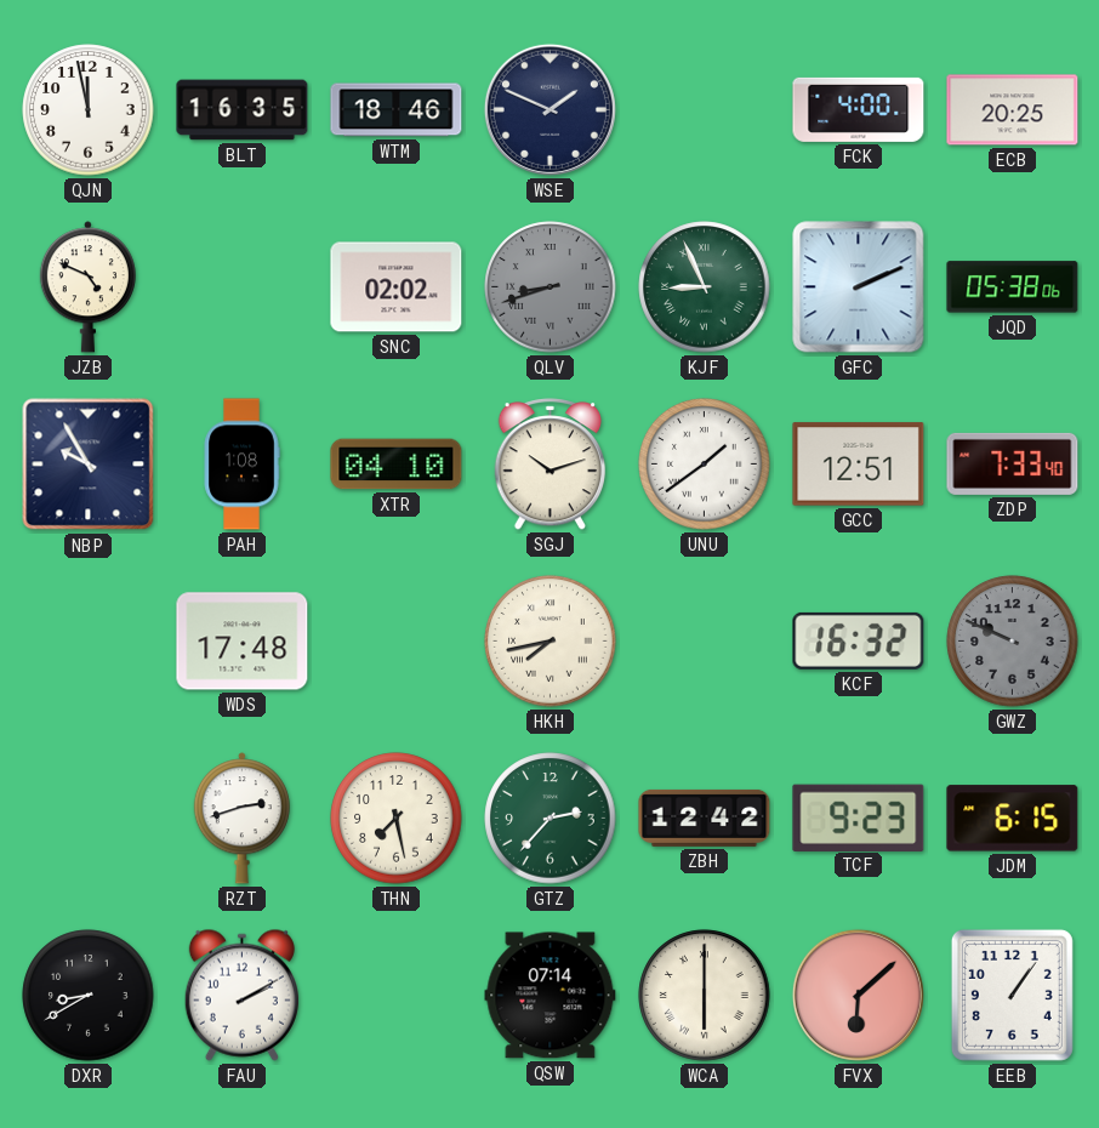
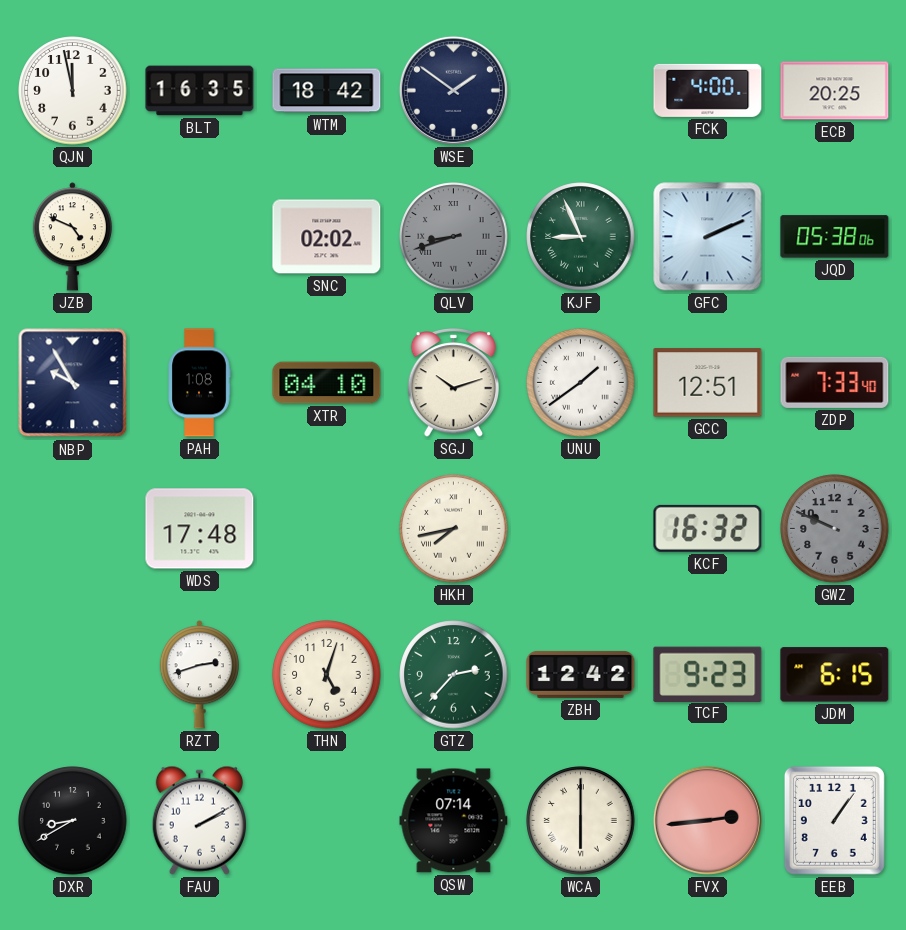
WTM: 18:46 -> 18:42 (327, 91)
WSE: 1:49 -> 1:51 (453, 90)
THN: 7:28 -> 5:03 (327, 675)
FVX: 6:08 -> 2:44 (707, 820)
